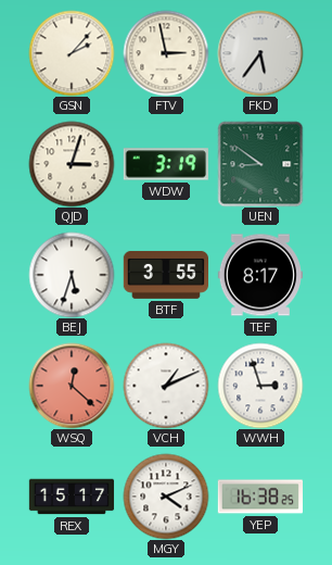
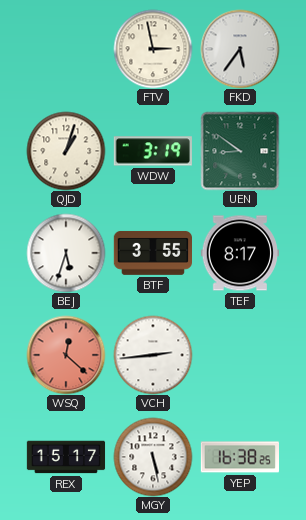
GSN: 2:07 -> none (72, 53)
QJD: 3:03 -> 1:03 (66, 151)
VCH: 1:11 -> 2:44 (153, 355)
WWH: 2:57 -> none (260, 386)
MGY: 4:11 -> 5:28 (153, 457)
